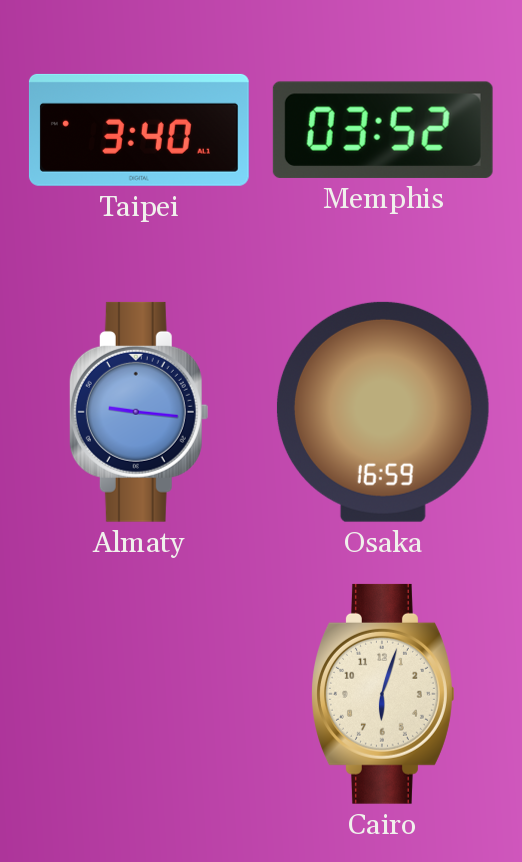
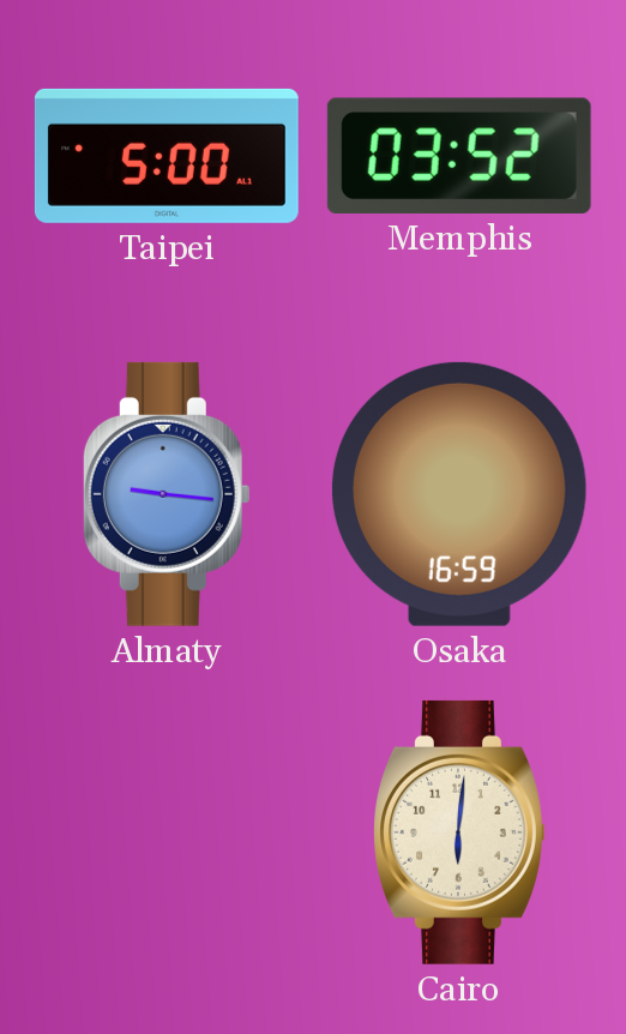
Taipei: 3:40 -> 5:00 (167, 156)
Cairo: 6:03 -> 6:01 (461, 832)
